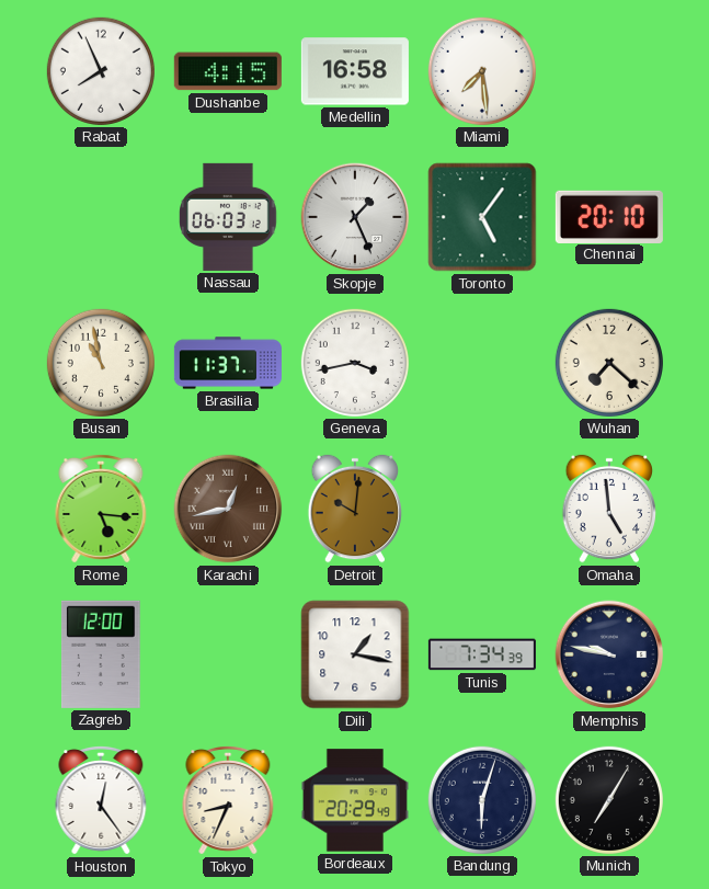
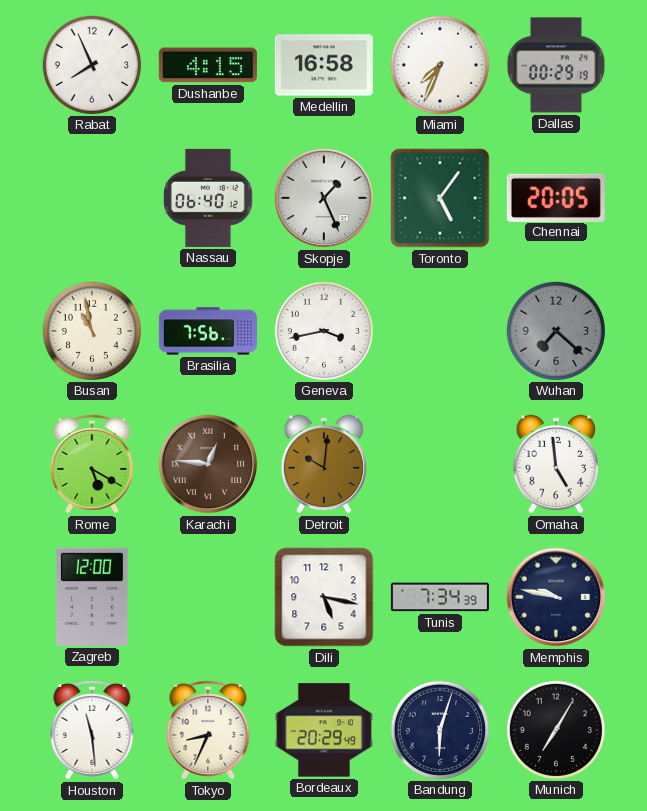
Miami: 7:29 -> 7:34 (440, 65)
Dallas: none -> 00:29 (556, 65)
Nassau: 06:03 -> 06:40 (209, 198)
Chennai: 20:10 -> 20:05 (556, 197)
Brasilia: 11:37 -> 7:56 (208, 331)
Wuhan dial: cream -> grey (556, 331)
Rome: 5:16 -> 5:20 (92, 464)
Karachi: 12:43 -> 12:46 (208, 464)
Dili: 1:17 -> 5:17 (324, 597)
Houston: 12:24 -> 11:29 (92, 730)
